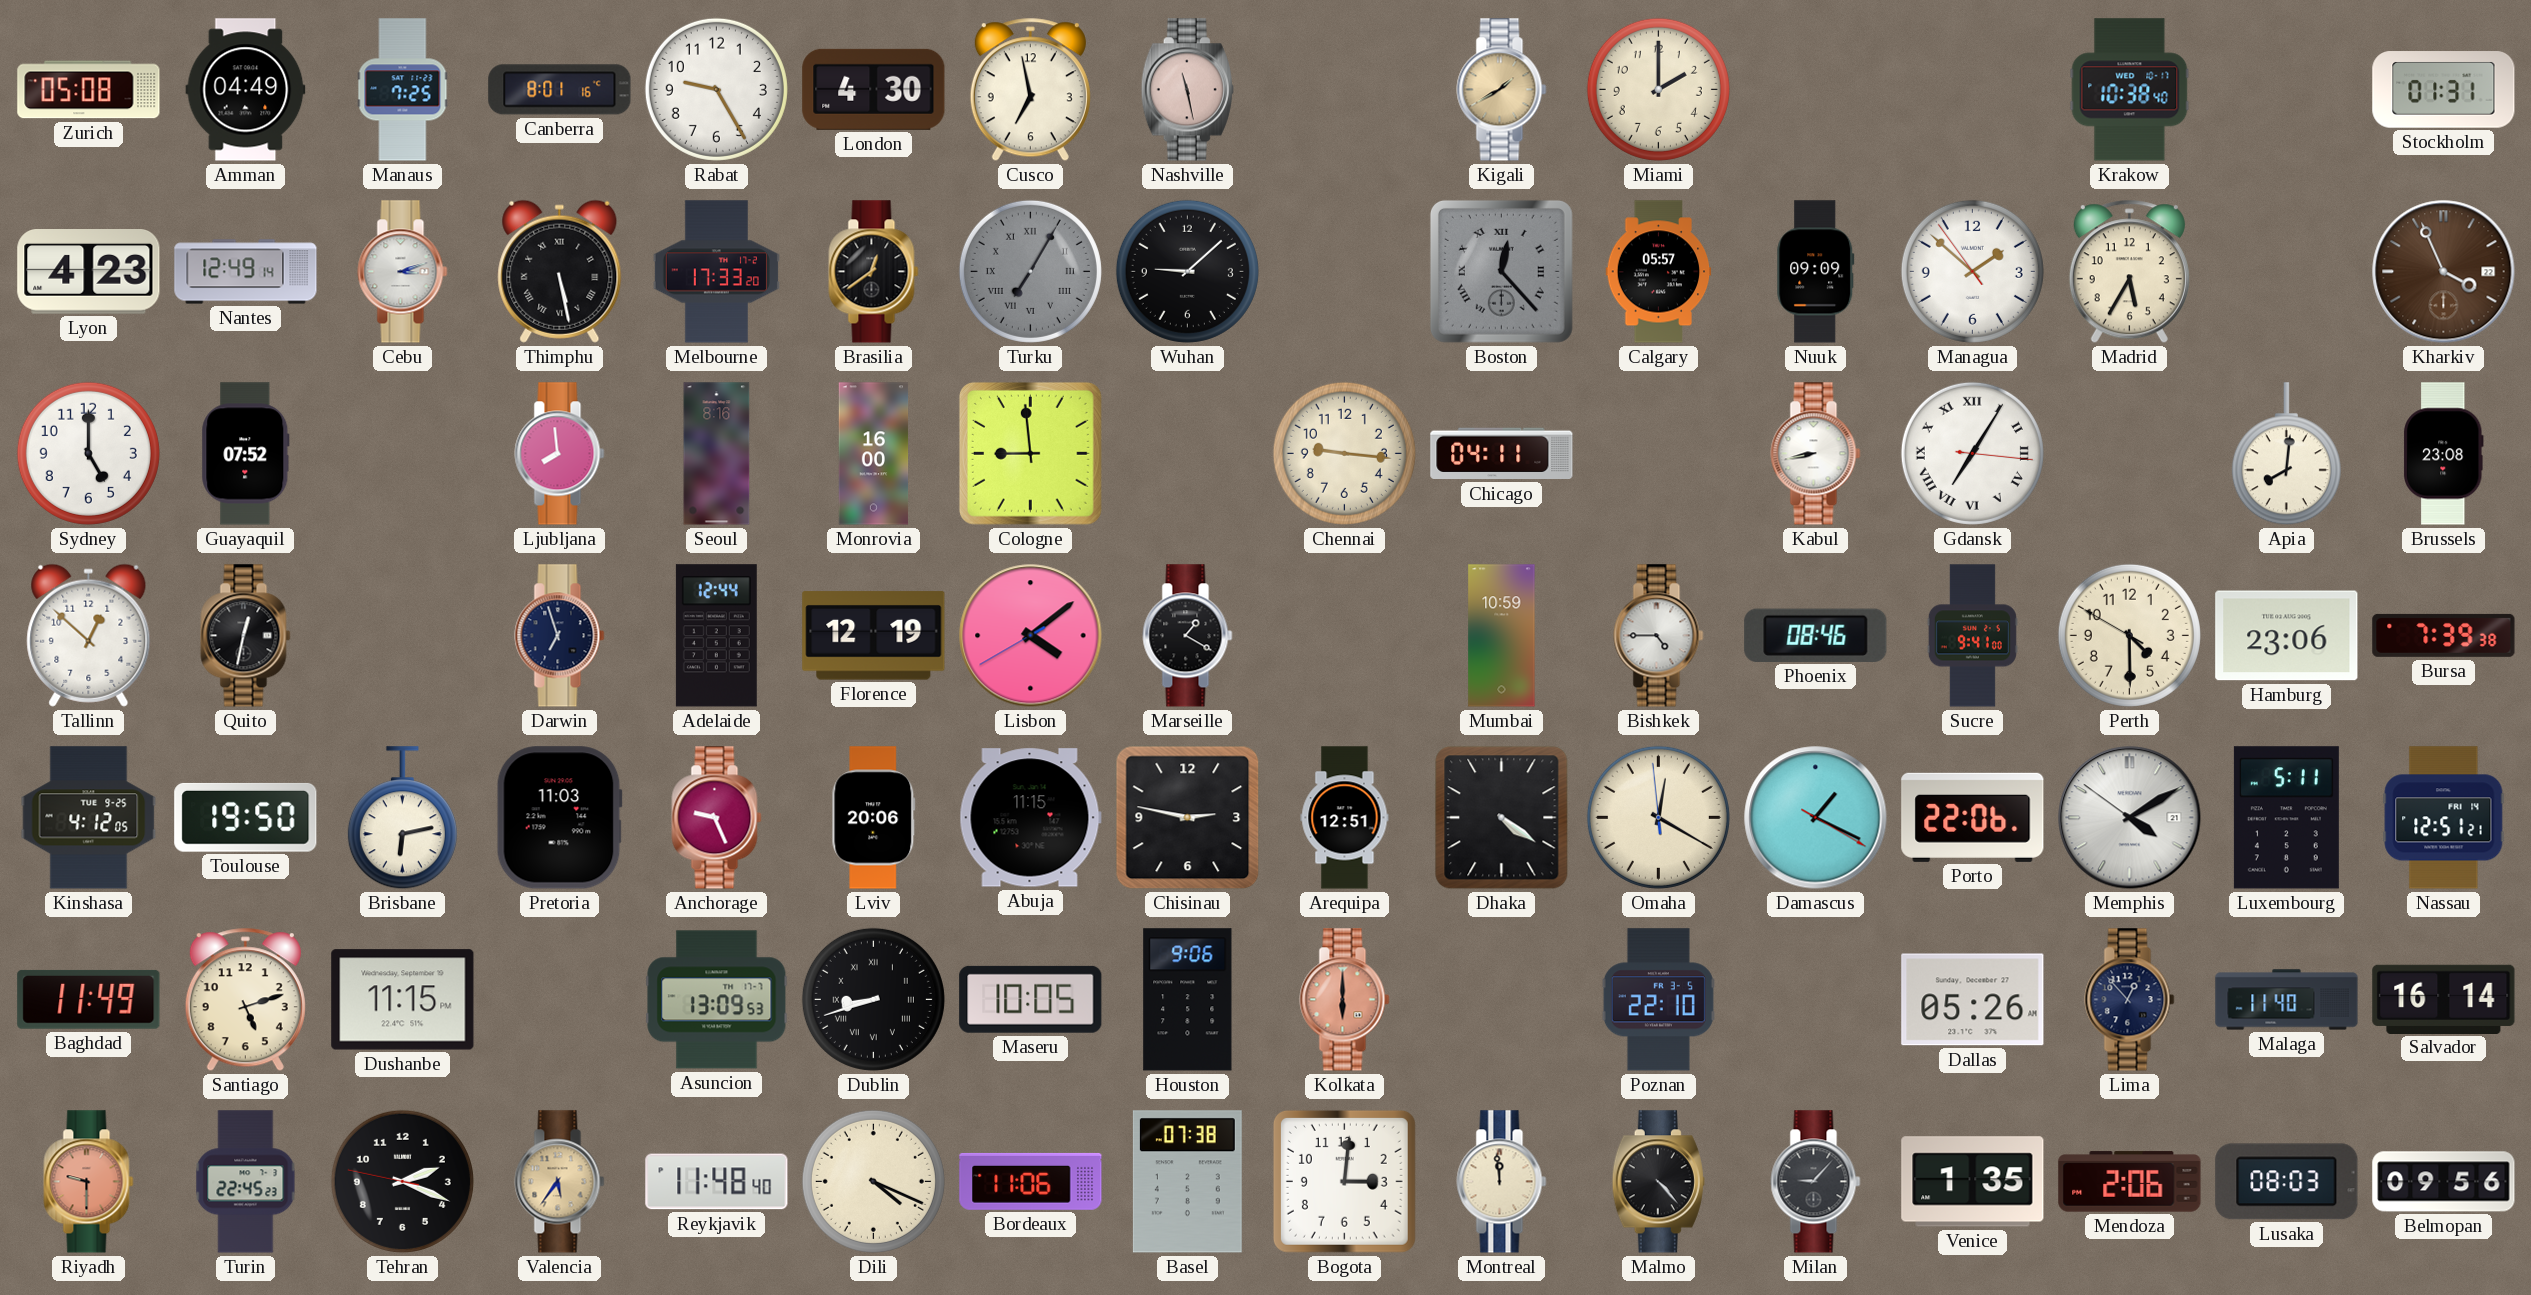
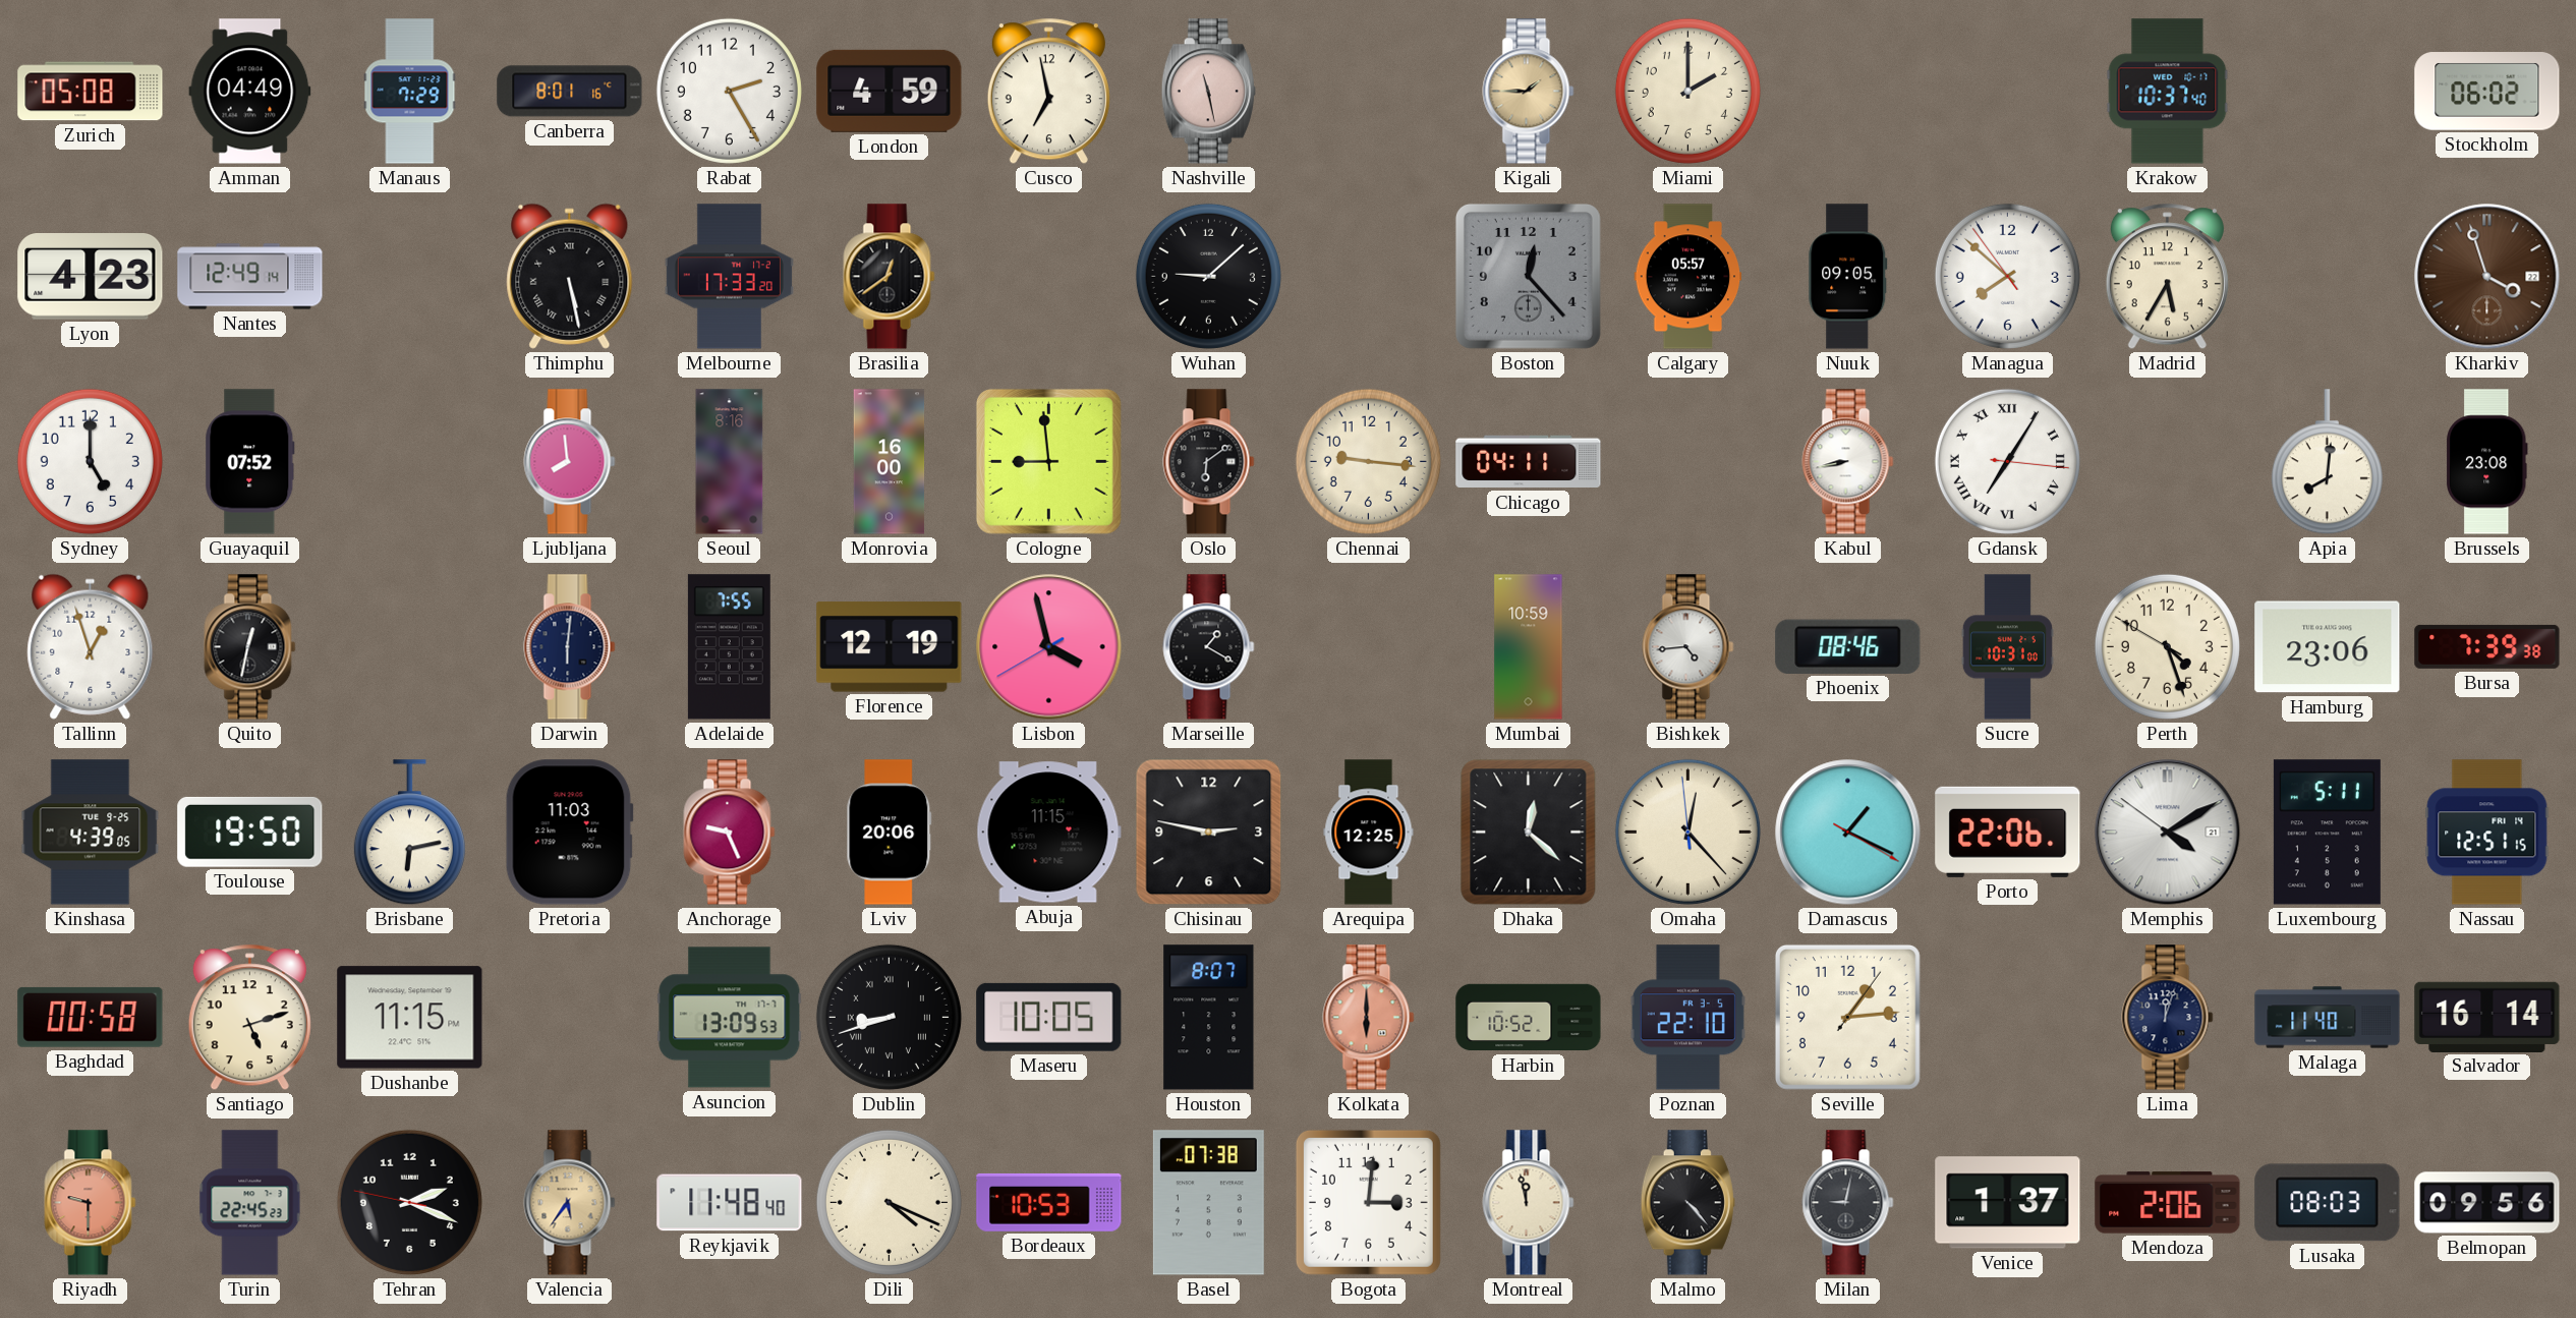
Manaus: 7:25 -> 7:29 (410, 92)
Rabat: 9:25 -> 2:25 (729, 91)
London: 4:30 -> 4:59 (890, 91)
Kigali: 1:40 -> 1:45 (1529, 92)
Krakow: 10:38 -> 10:37 (2168, 92)
Stockholm: 01:31 -> 06:02 (2487, 92)
Cebu: 3:12 -> none (403, 272)
Turku: 7:05 -> none (1030, 271)
Boston numerals: Roman -> Arabic (1528, 276)
Nuuk: 09:09 -> 09:05 (1848, 277)
Managua: 1:51 -> 7:51 (2007, 276)
Kharkiv: 3:56 -> 3:57 (2487, 277)
Oslo: none -> 6:09 (1209, 462)
Tallinn: 12:52 -> 12:57 (91, 646)
Darwin: 6:57 -> 6:01 (570, 647)
Adelaide: 12:44 -> 7:55 (729, 647)
Lisbon: 4:08 -> 3:57 (1049, 647)
Bishkek: 4:45 -> 4:44 (1688, 647)
Sucre: 9:41 -> 10:31 (2007, 647)
Perth: 4:29 -> 4:26 (2167, 646)
Kinshasa: 4:12 -> 4:39 (91, 833)
Arequipa: 12:51 -> 12:25 (1369, 833)
Dhaka: 4:21 -> 12:22 (1529, 833)
Omaha: 12:19 -> 12:22 (1687, 832)
Nassau: 12:51:21 -> 12:51:15 (2487, 833)
Baghdad: 11:49 -> 00:58 (91, 1017)
Houston: 9:06 -> 8:07 (1209, 1018)
Harbin: none -> 10:52 (1529, 1018)
Seville: none -> 1:14 (1847, 1017)
Dallas: 05:26 -> none (1973, 1000)
Lima: 12:53 -> 12:03 (2168, 1018)
Bordeaux: 11:06 -> 10:53 (1049, 1202)
Montreal: 11:59 -> 11:58 (1529, 1203)
Milan: 9:07 -> 9:02 (1848, 1203)
Venice: 1:35 -> 1:37 (2008, 1203)
